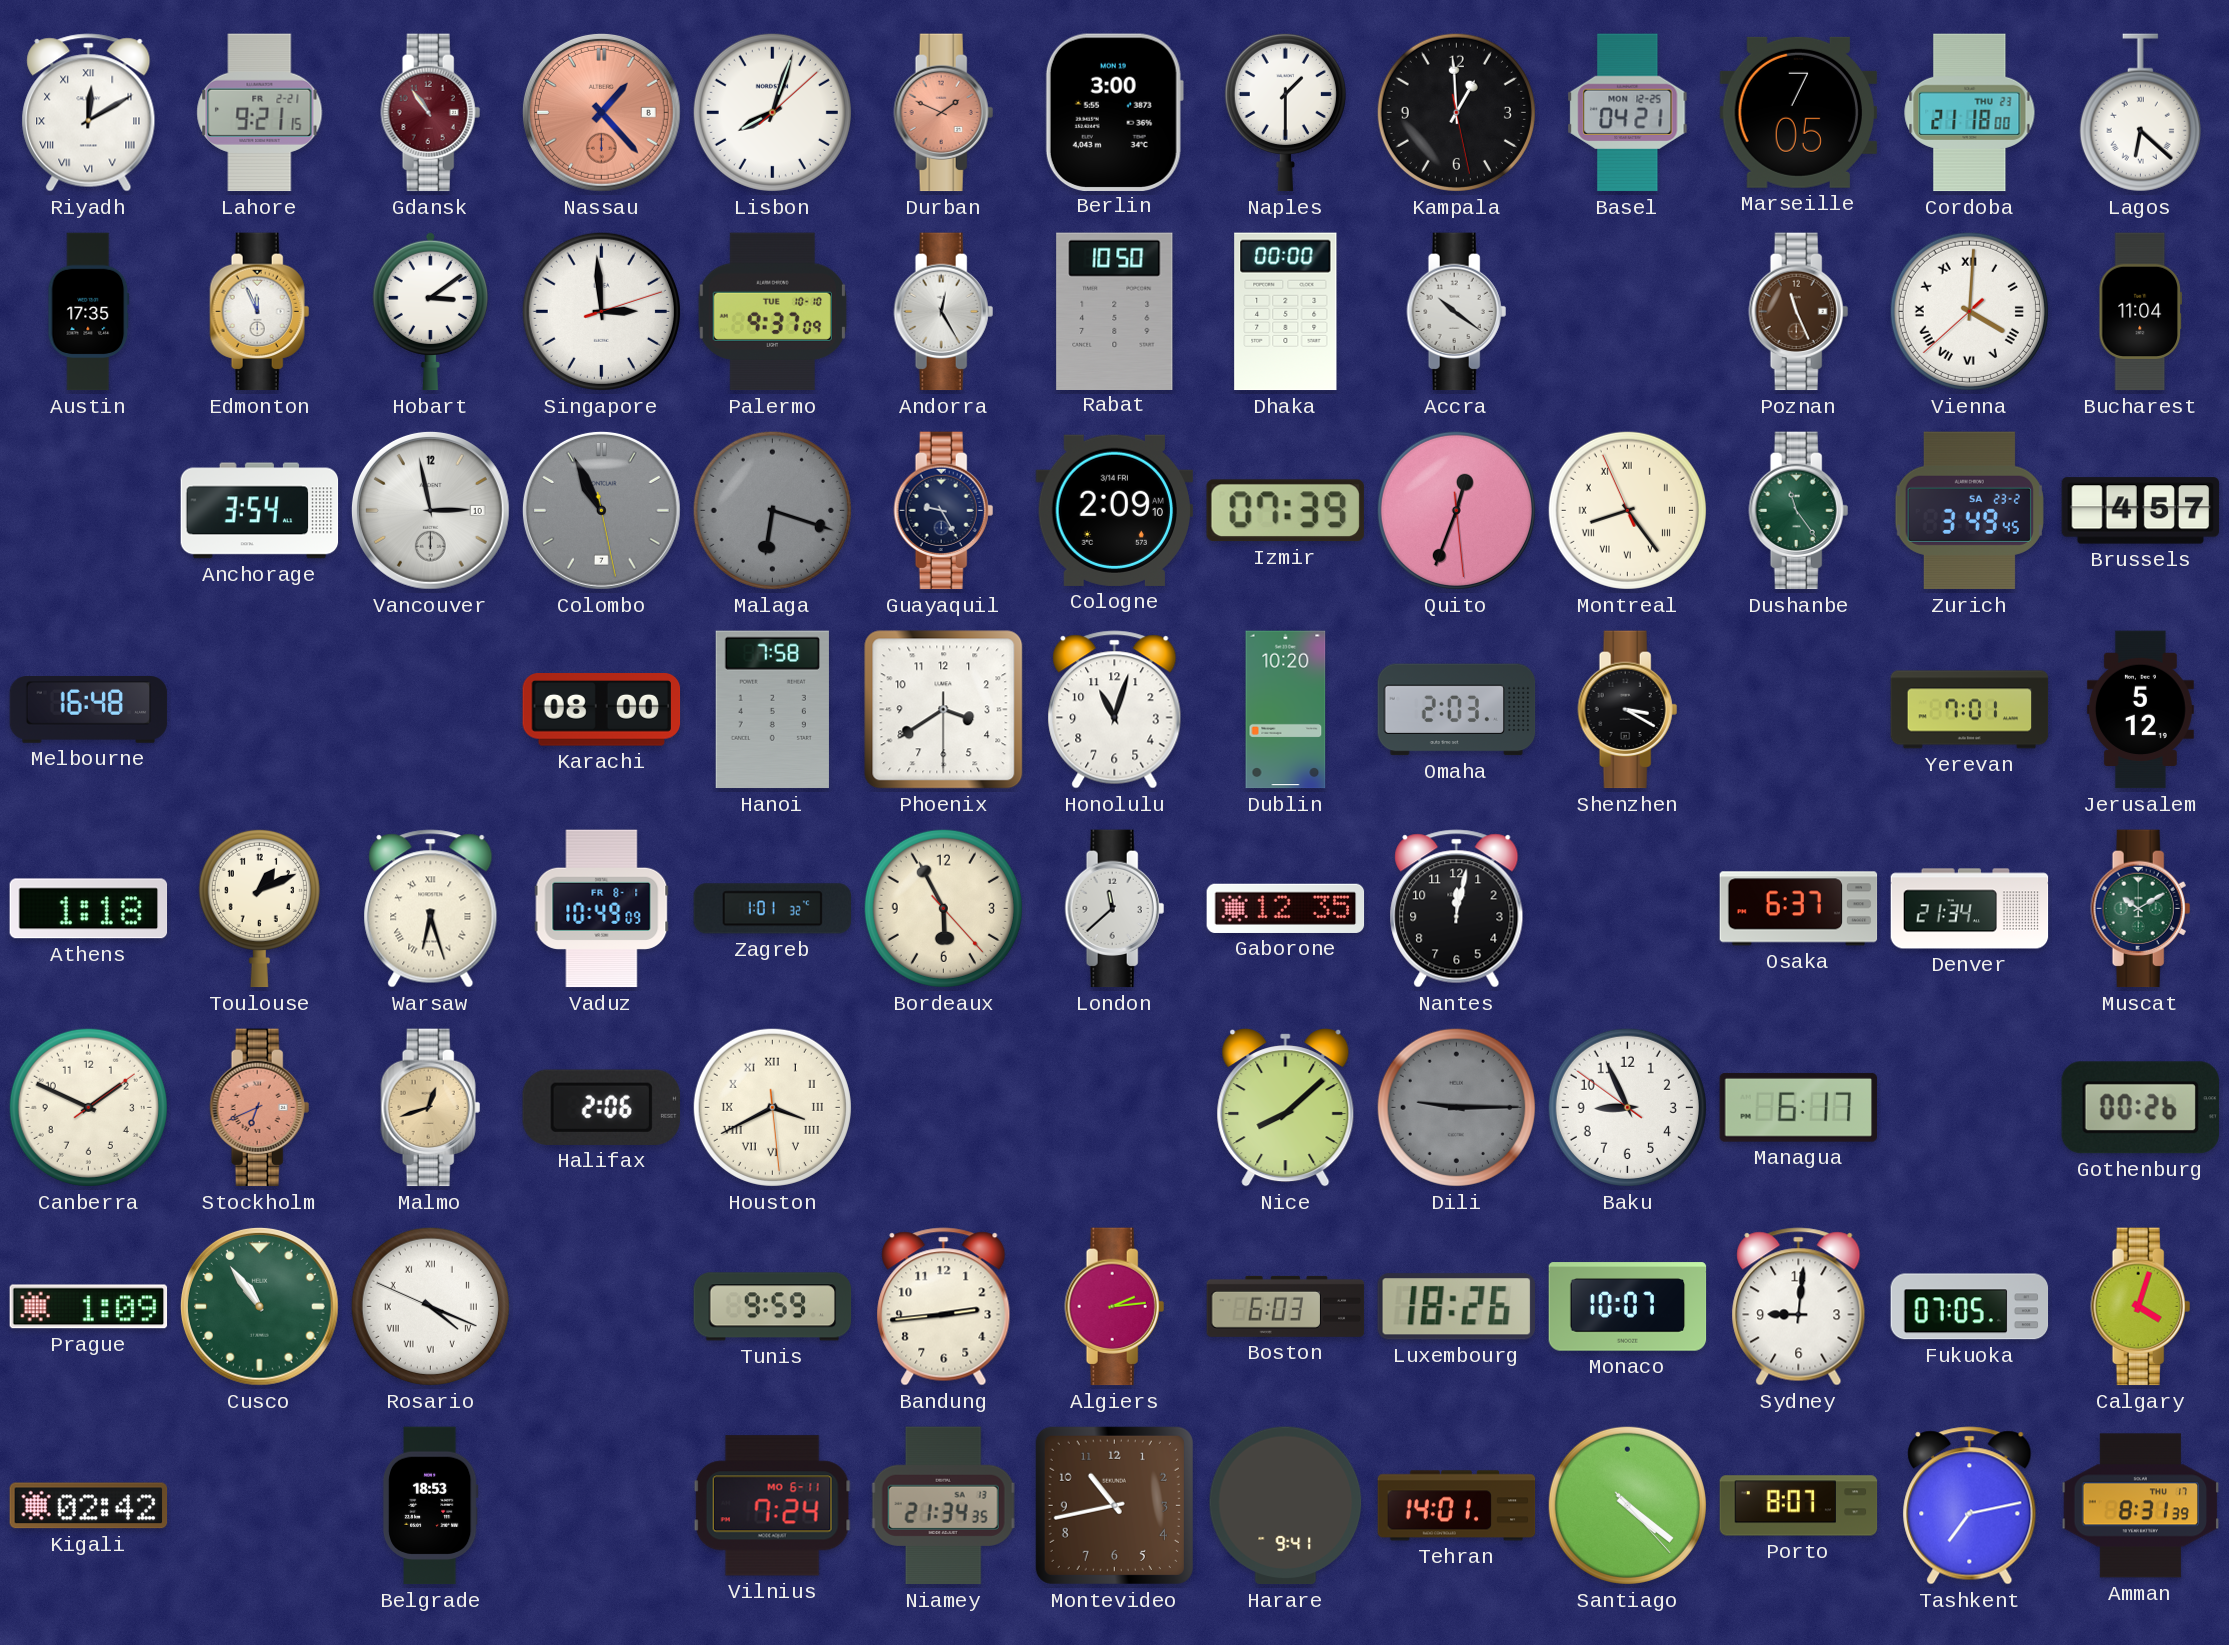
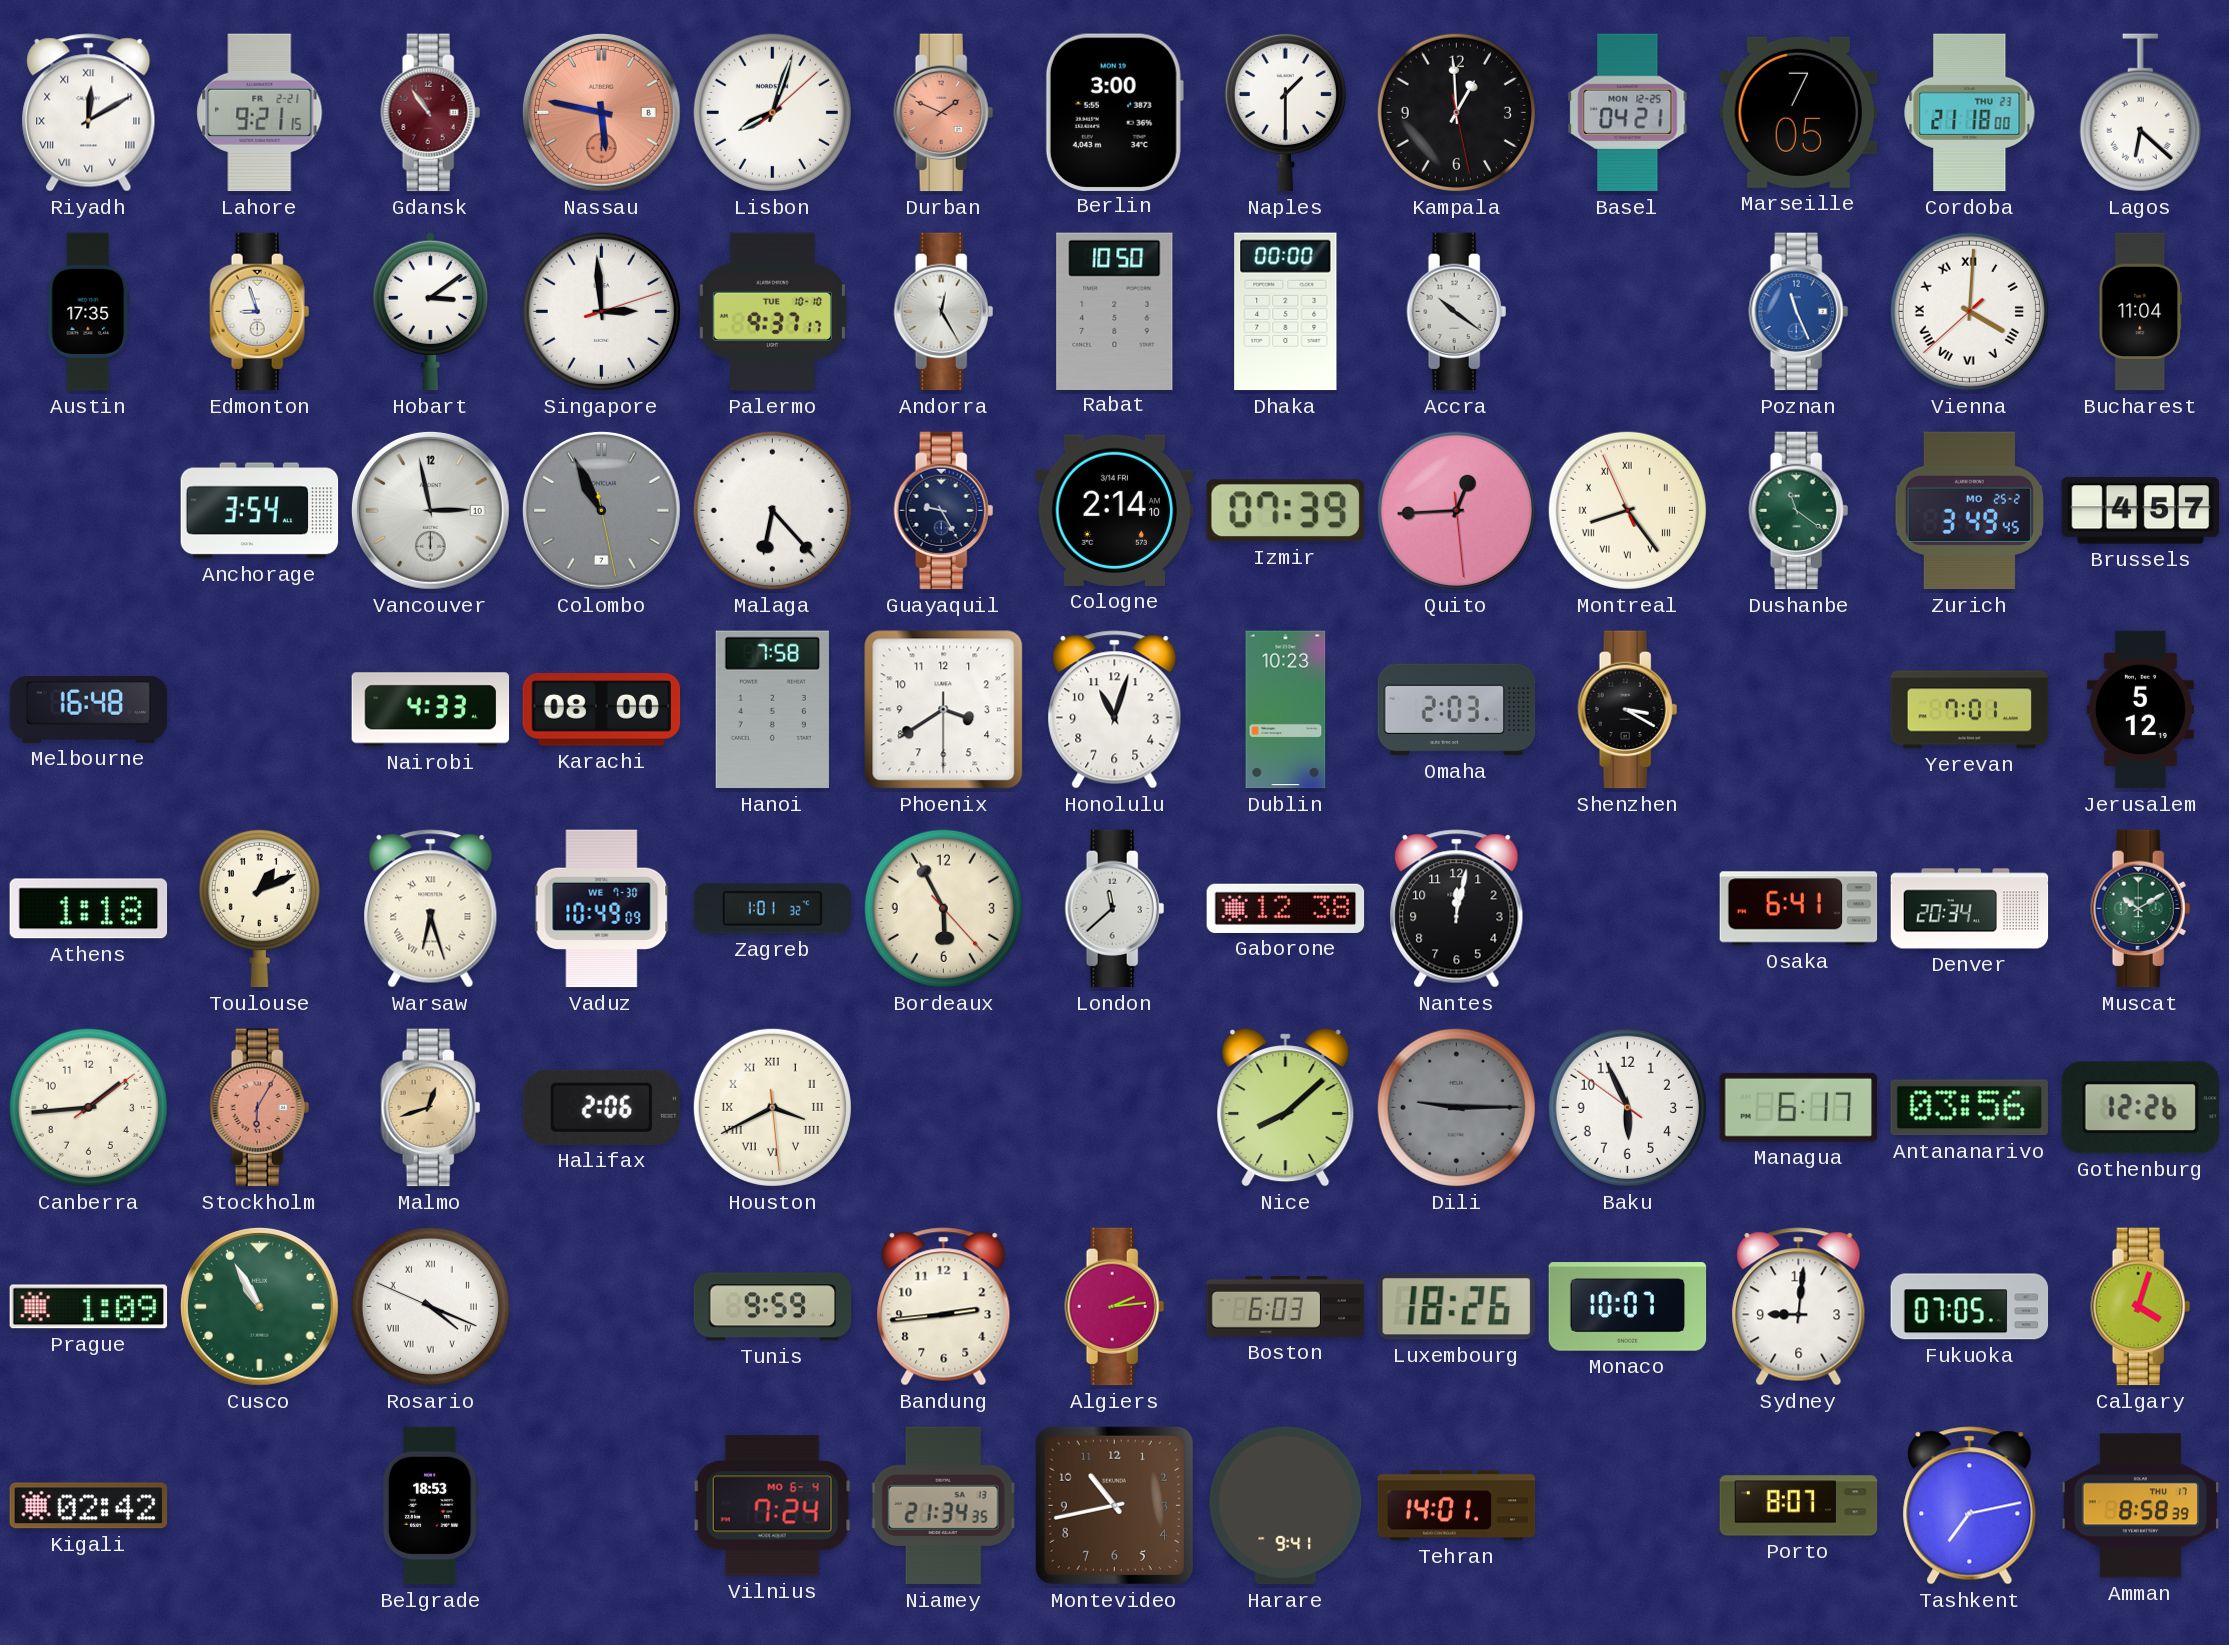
Nassau: 1:23 -> 5:47 (601, 112)
Edmonton: 11:56 -> 8:57 (260, 312)
Palermo: 9:37:09 -> 9:37:17 (772, 312)
Poznan dial: brown -> blue (1799, 312)
Malaga: 6:18 -> 6:23 (772, 510)
Malaga dial: grey -> white (772, 510)
Cologne: 2:09 -> 2:14 (1115, 510)
Quito: 12:33 -> 12:44 (1456, 510)
Dushanbe: 11:24 -> 11:21 (1799, 511)
Zurich date: SA 23-2 -> MO 25-2 (1969, 511)
Nairobi: none -> 4:33 (431, 710)
Dublin: 10:20 -> 10:23 (1286, 710)
Vaduz date: FR 8-1 -> WE 7-30 (602, 909)
Gaborone: 12:35 -> 12:38 (1286, 908)
Osaka: 6:37 -> 6:41 (1799, 909)
Denver: 21:34 -> 20:34 (1970, 909)
Canberra: 1:49 -> 1:44 (88, 1107)
Stockholm: 6:41 -> 6:05 (260, 1108)
Baku: 8:55 -> 5:55 (1627, 1107)
Antananarivo: none -> 03:56 (1969, 1108)
Gothenburg: 00:26 -> 12:26 (2140, 1108)
Cusco: 10:54 -> 10:55 (259, 1306)
Vilnius date: MO 6-11 -> MO 6-4 (772, 1506)
Santiago: 4:21 -> none (1627, 1505)
Amman: 8:31 -> 8:58 (2141, 1506)
